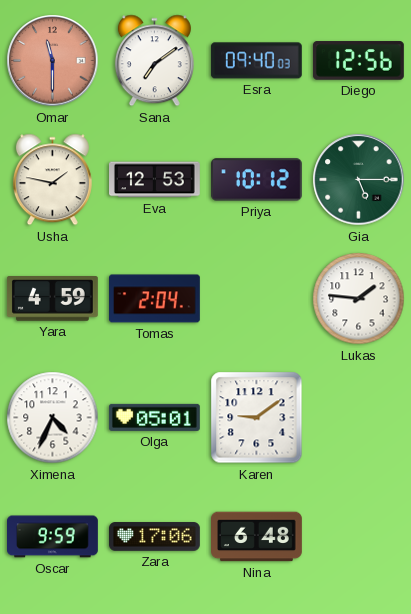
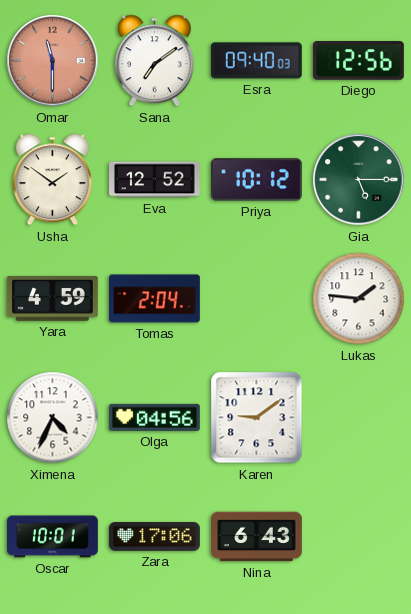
Usha: 1:47 -> 1:51 (52, 180)
Eva: 12:53 -> 12:52 (155, 180)
Olga: 05:01 -> 04:56 (154, 417)
Oscar: 9:59 -> 10:01 (53, 537)
Nina: 6:48 -> 6:43 (257, 537)
